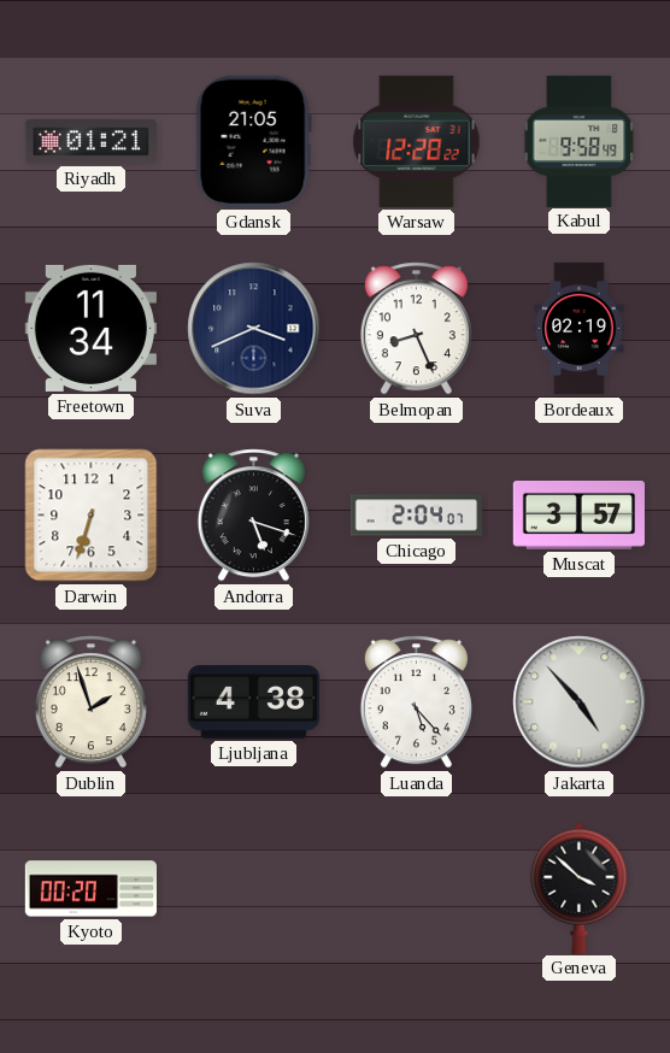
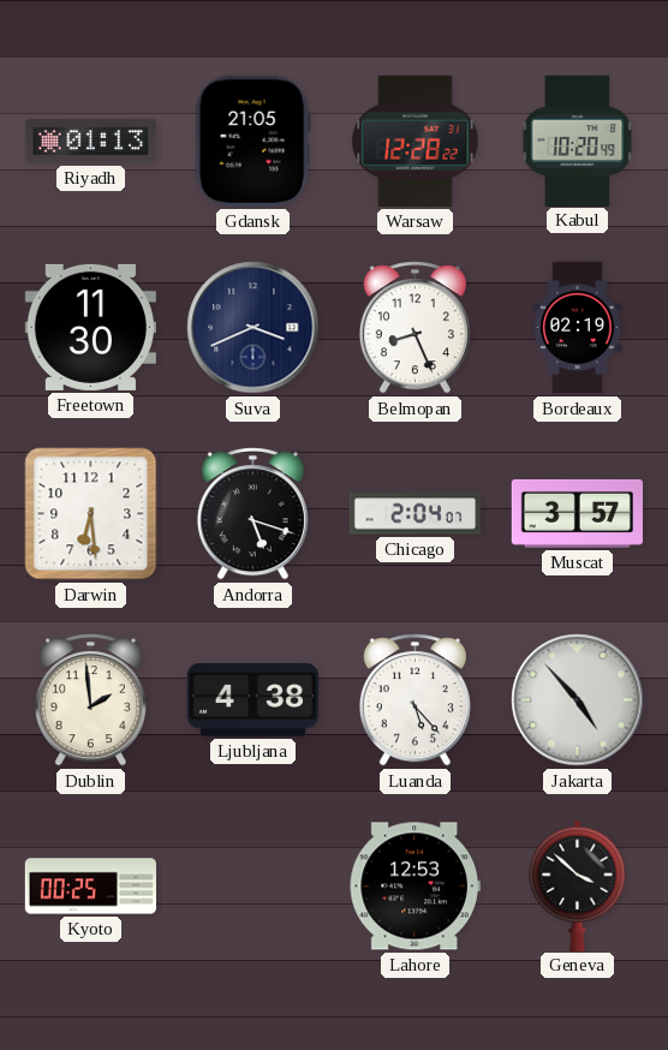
Riyadh: 01:21 -> 01:13 (90, 142)
Kabul: 9:58 -> 10:20 (578, 141)
Freetown: 11:34 -> 11:30 (90, 327)
Darwin: 6:33 -> 6:29 (91, 514)
Dublin: 1:57 -> 1:59 (90, 700)
Kyoto: 00:20 -> 00:25 (90, 887)
Lahore: none -> 12:53 (414, 887)
